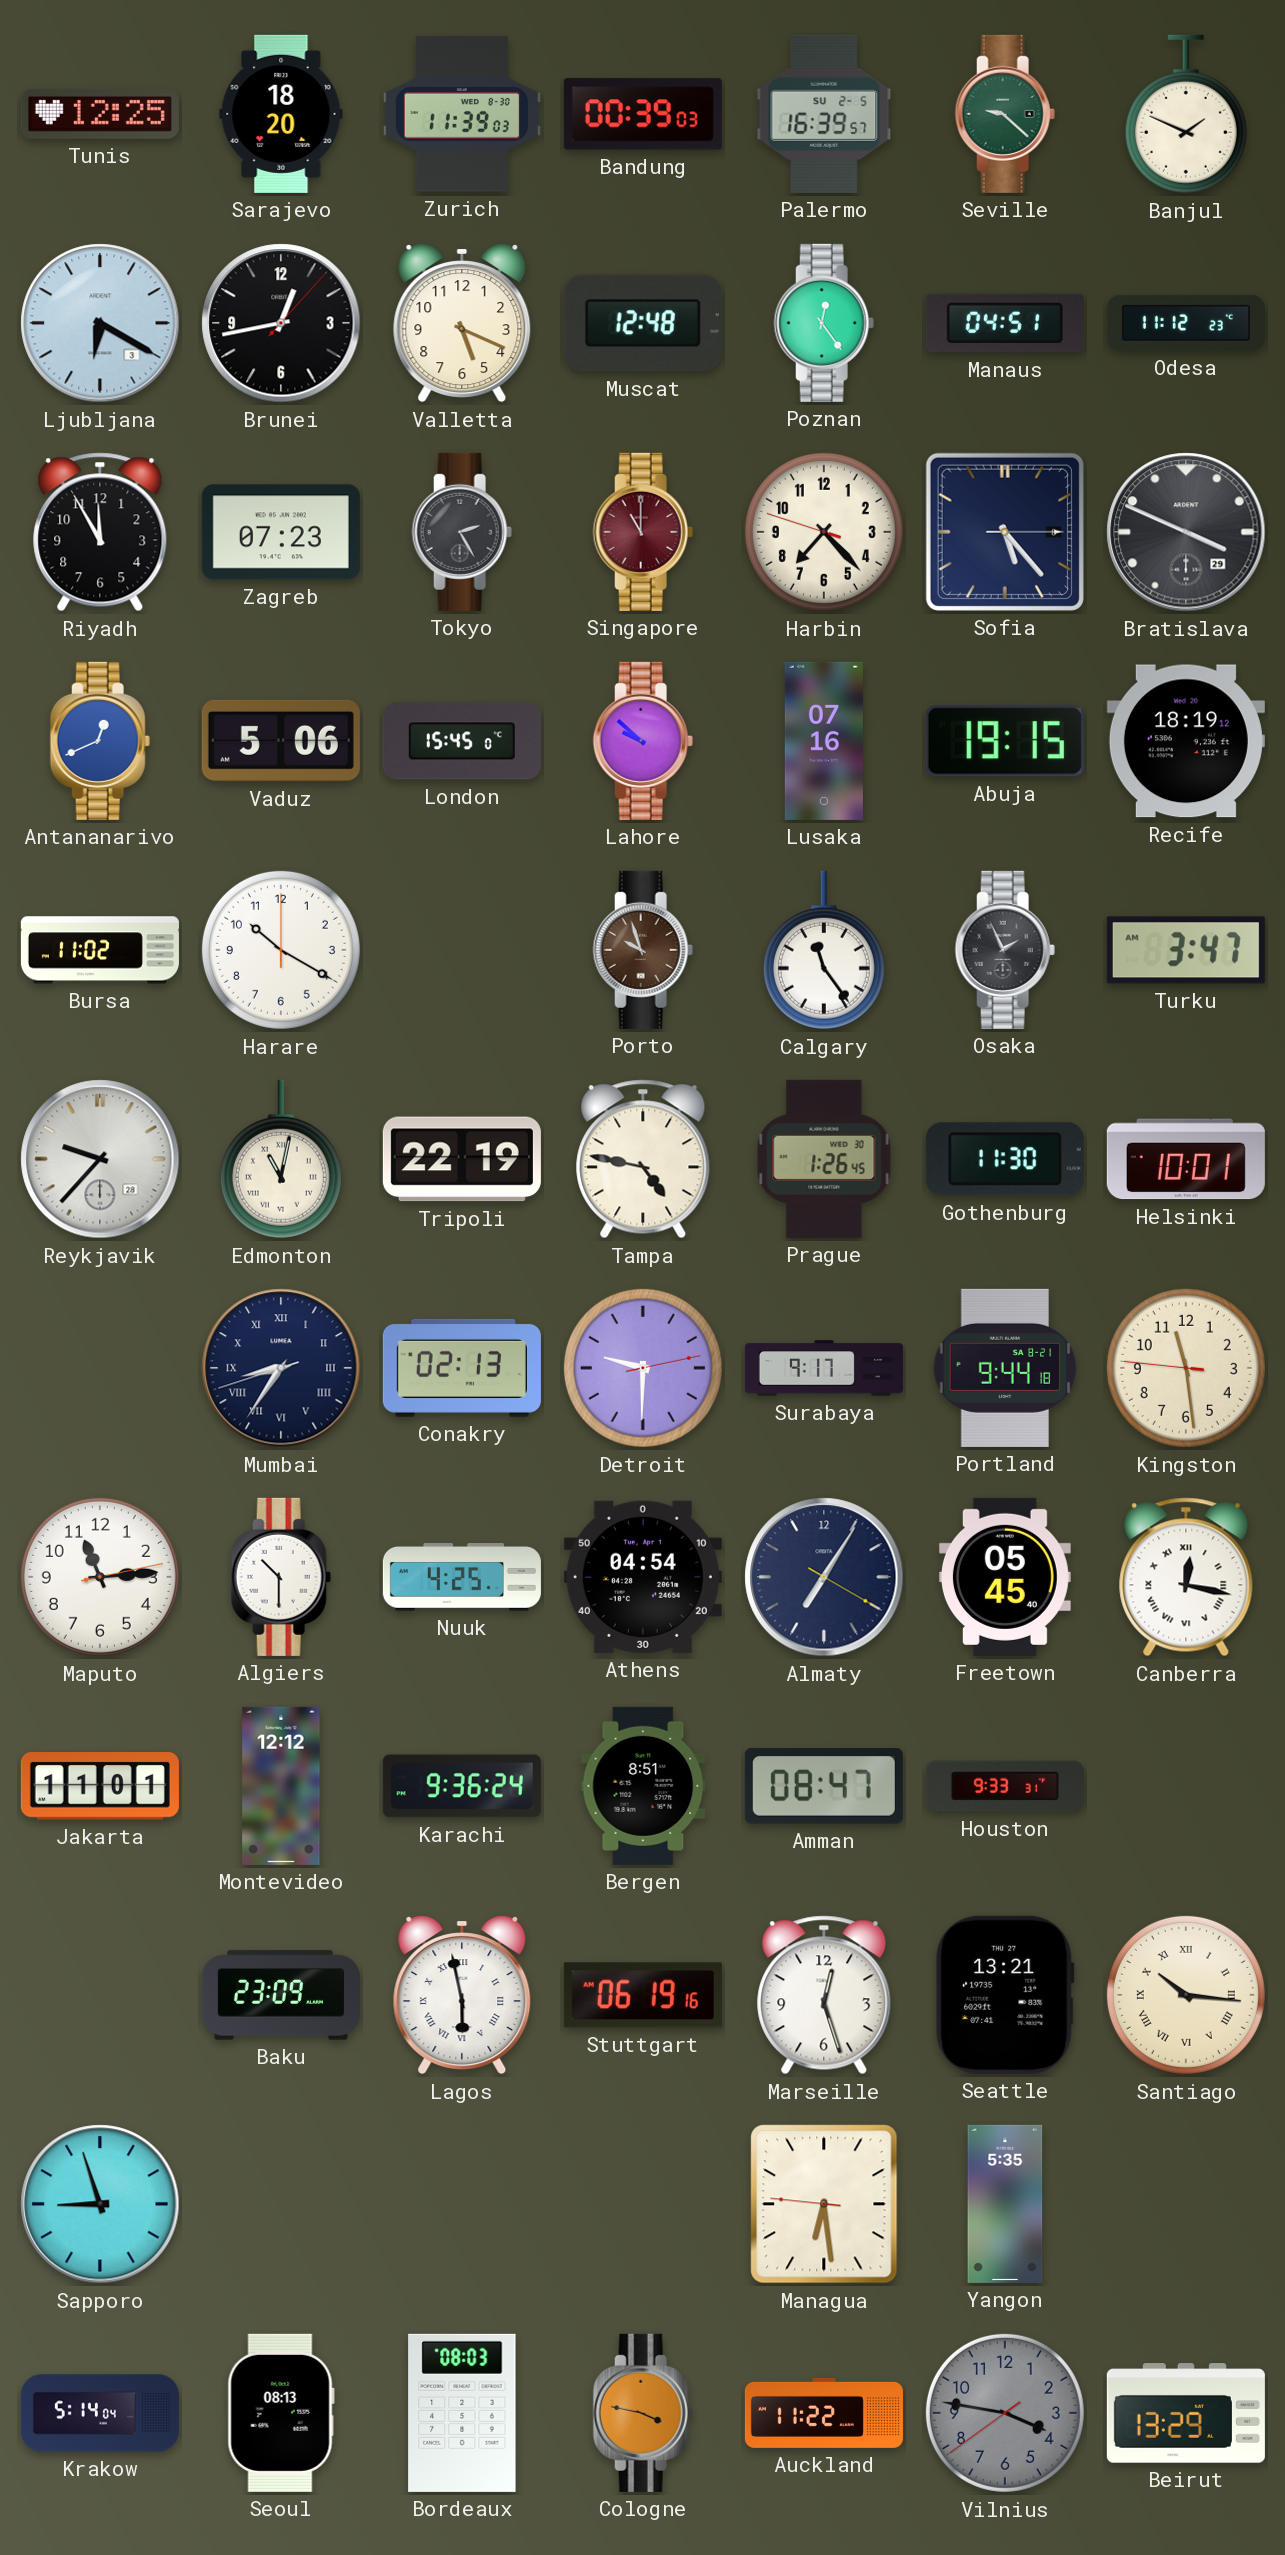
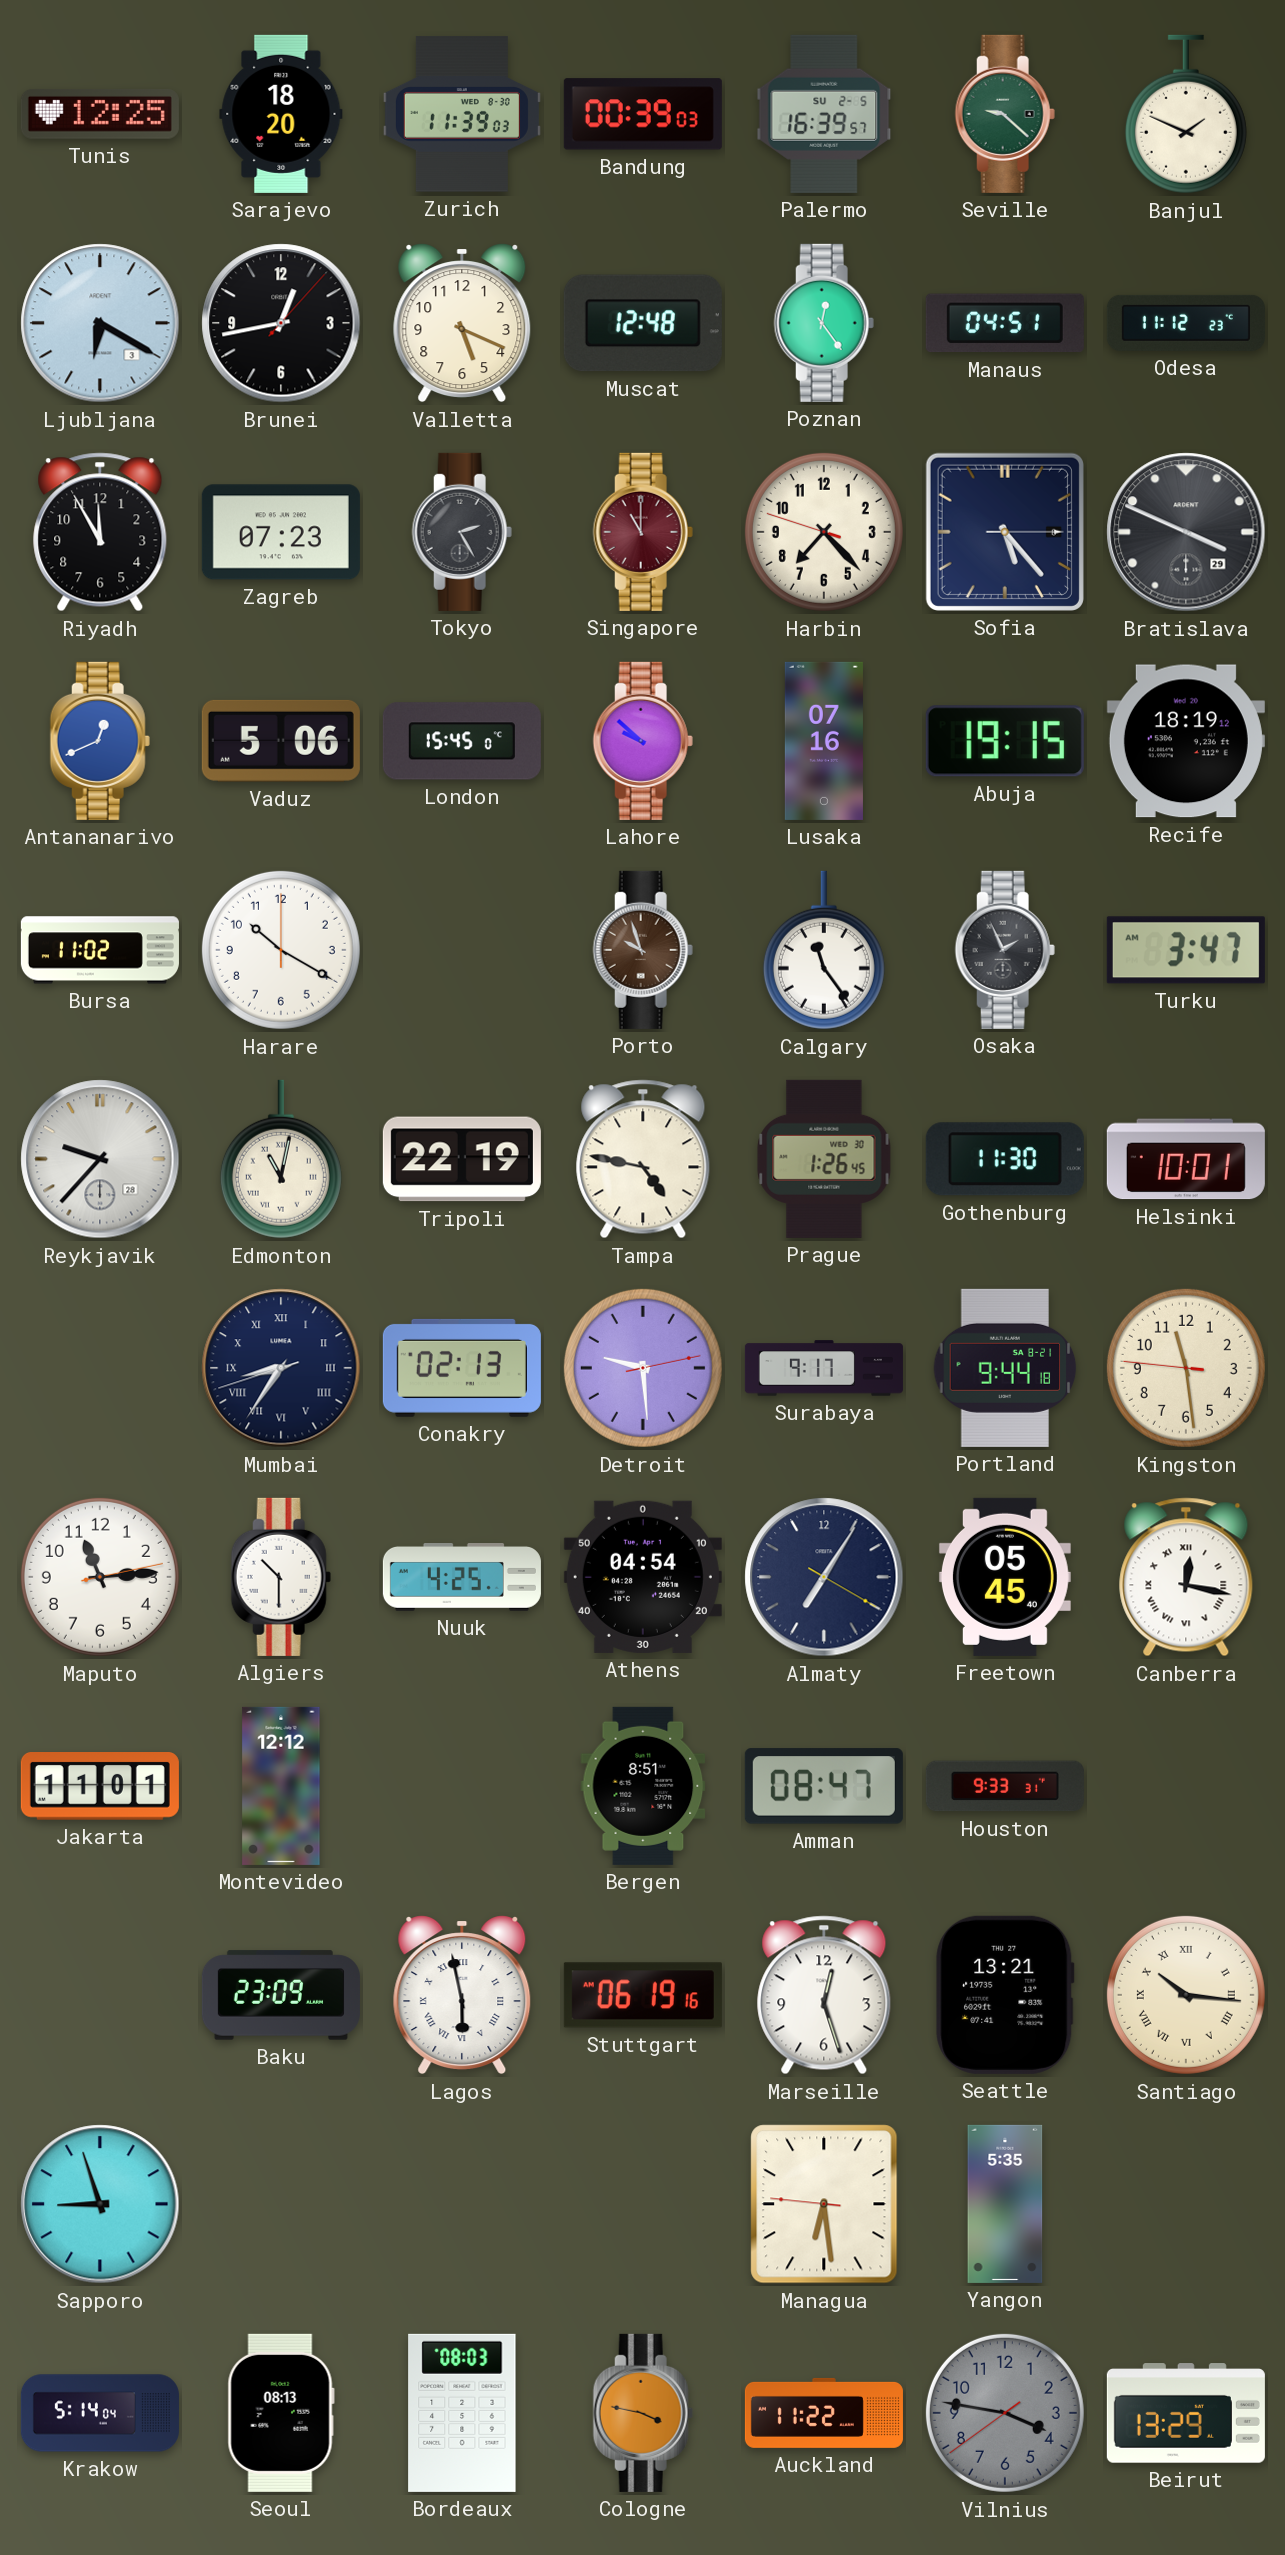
Detroit: 9:30 -> 9:29 (643, 1368)
Karachi: 9:36 -> none (462, 1786)
